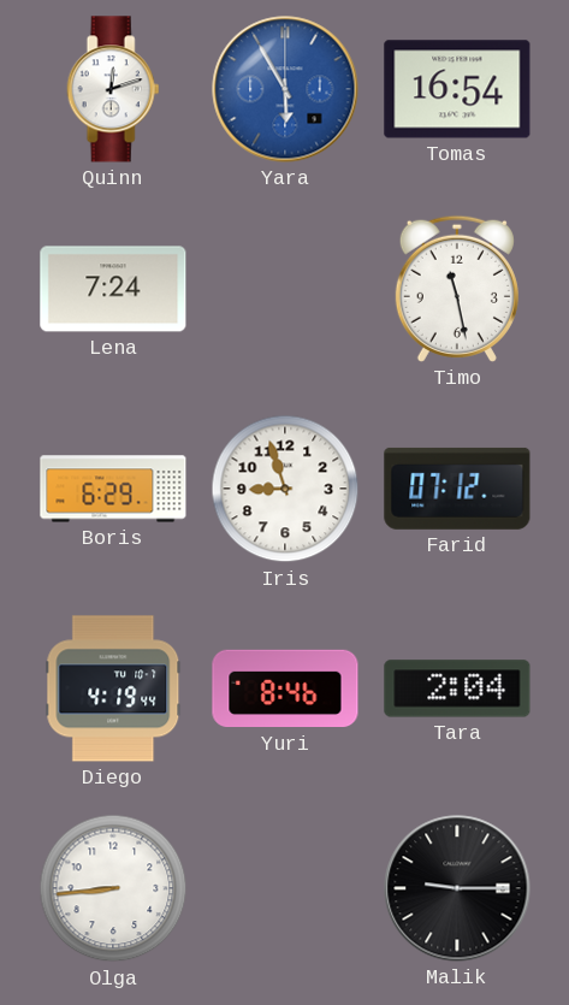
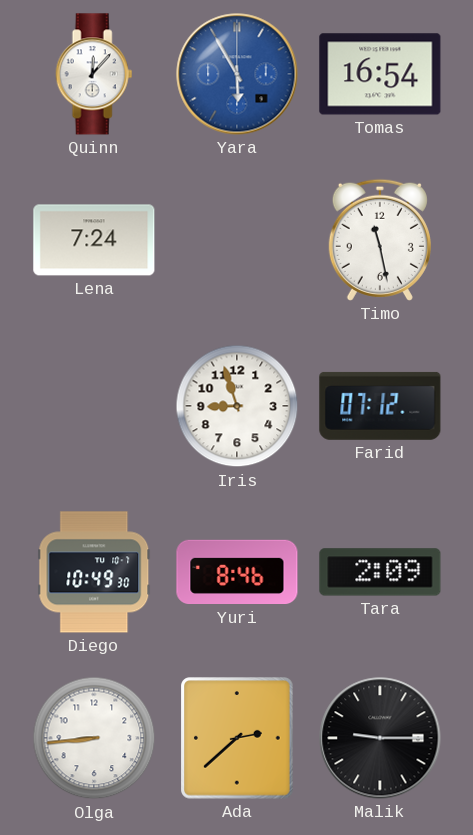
Quinn: 12:12 -> 12:07 (94, 74)
Boris: 6:29 -> none (113, 489)
Diego: 4:19 -> 10:49 (94, 572)
Tara: 2:04 -> 2:09 (380, 572)
Ada: none -> 2:38 (237, 738)
